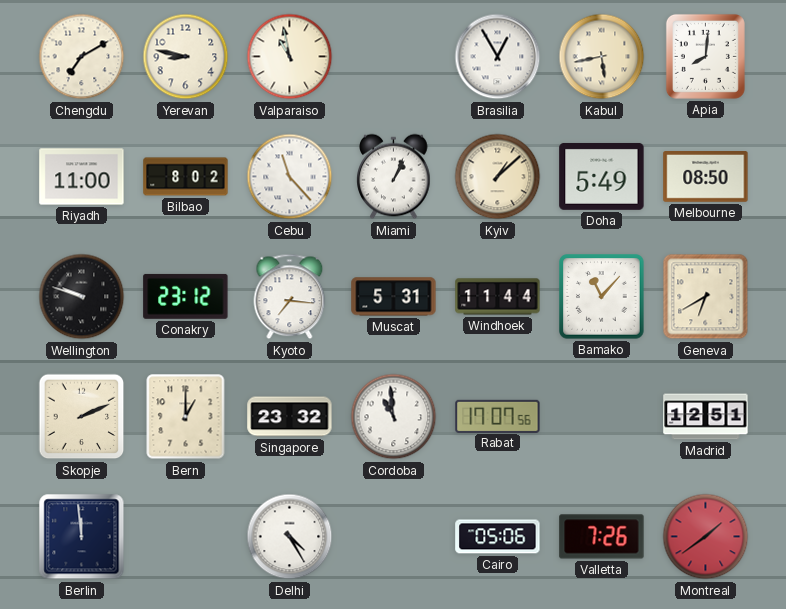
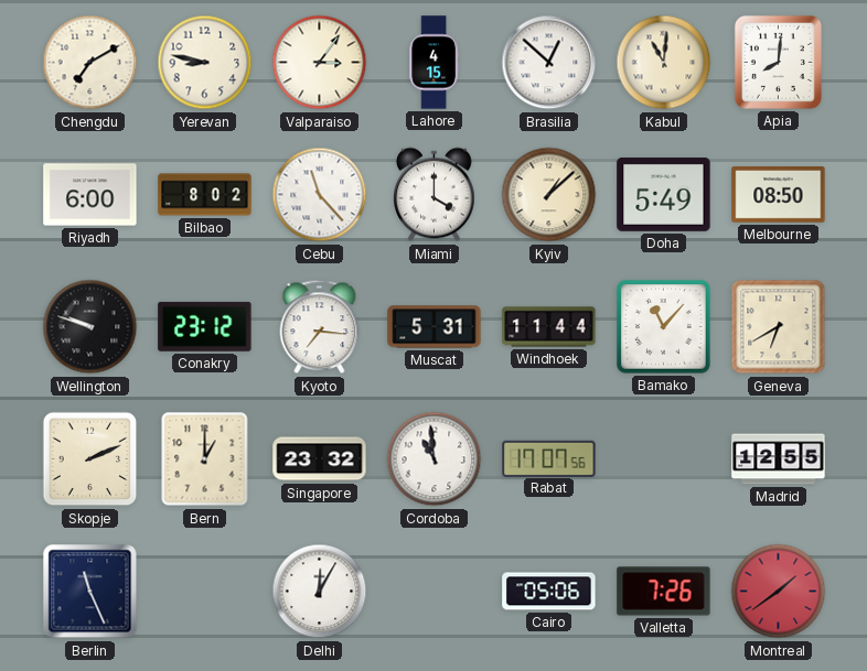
Valparaiso: 10:58 -> 3:06 (320, 63)
Lahore: none -> 4:15 (433, 63)
Brasilia: 12:55 -> 12:52 (549, 63)
Kabul: 5:43 -> 11:01 (664, 63)
Riyadh: 11:00 -> 6:00 (90, 195)
Miami: 1:04 -> 4:00 (435, 195)
Madrid: 12:51 -> 12:55 (779, 459)
Berlin: 11:59 -> 11:26 (90, 592)
Delhi: 4:25 -> 12:05 (320, 592)
